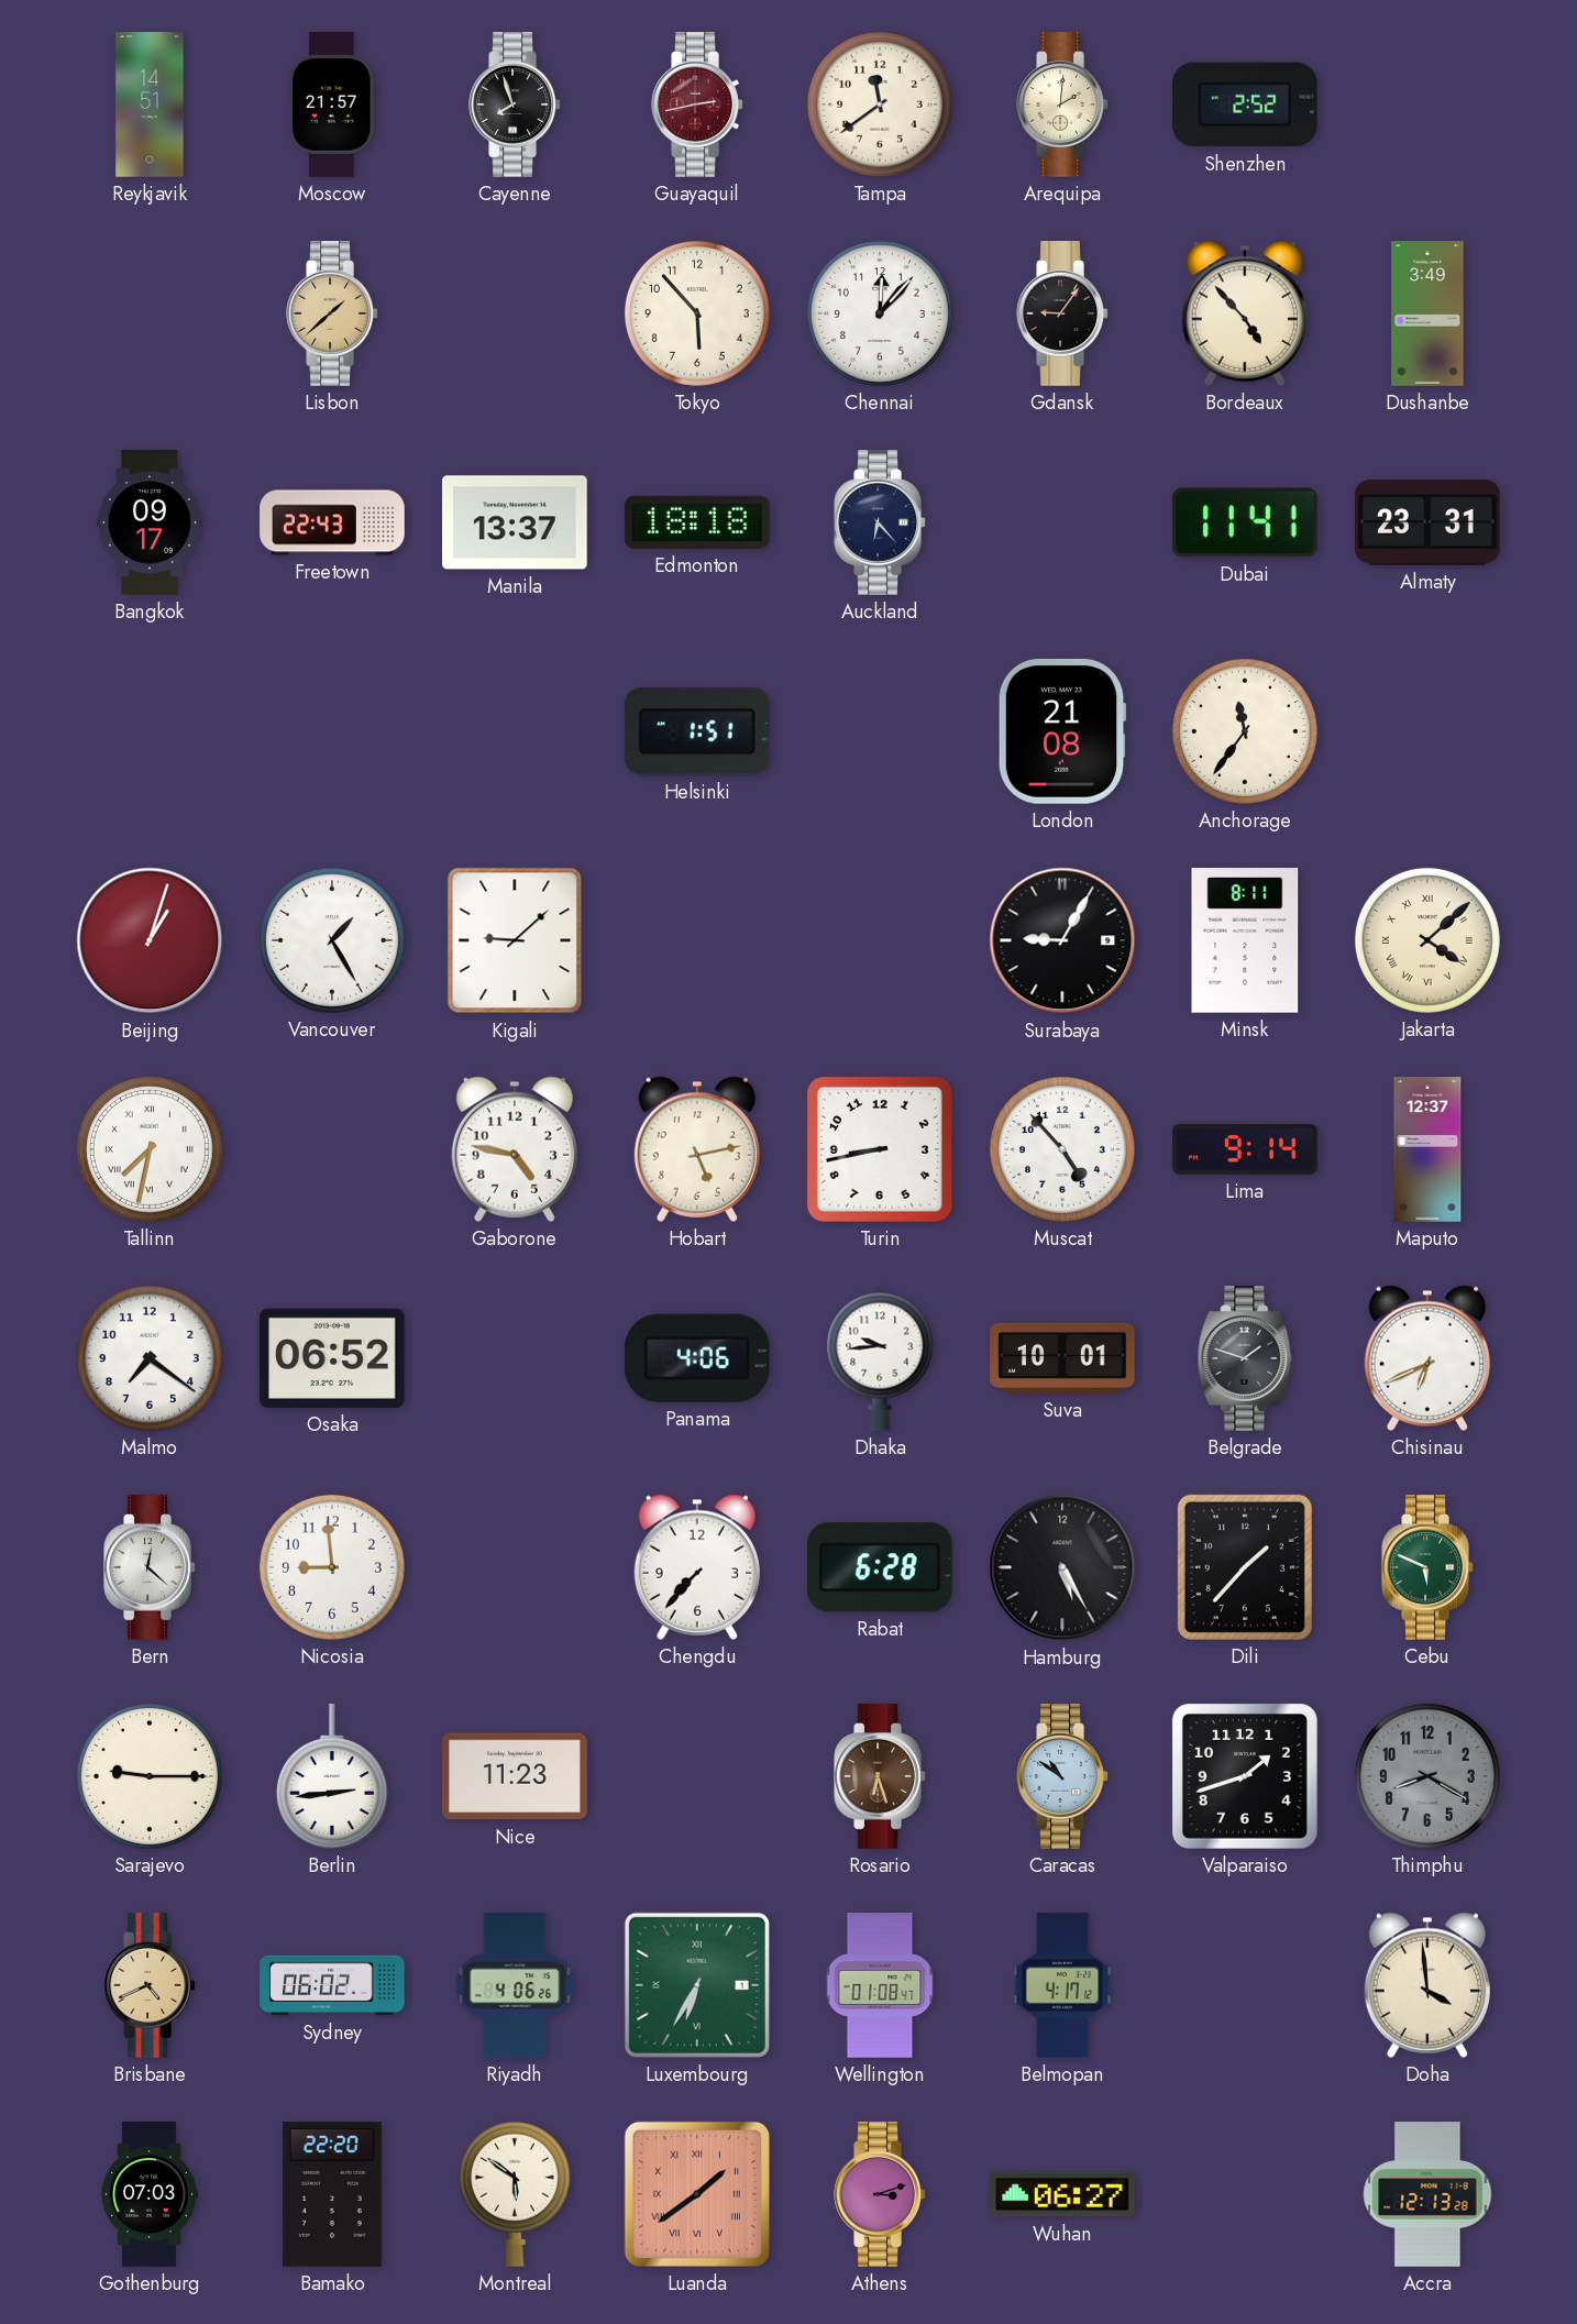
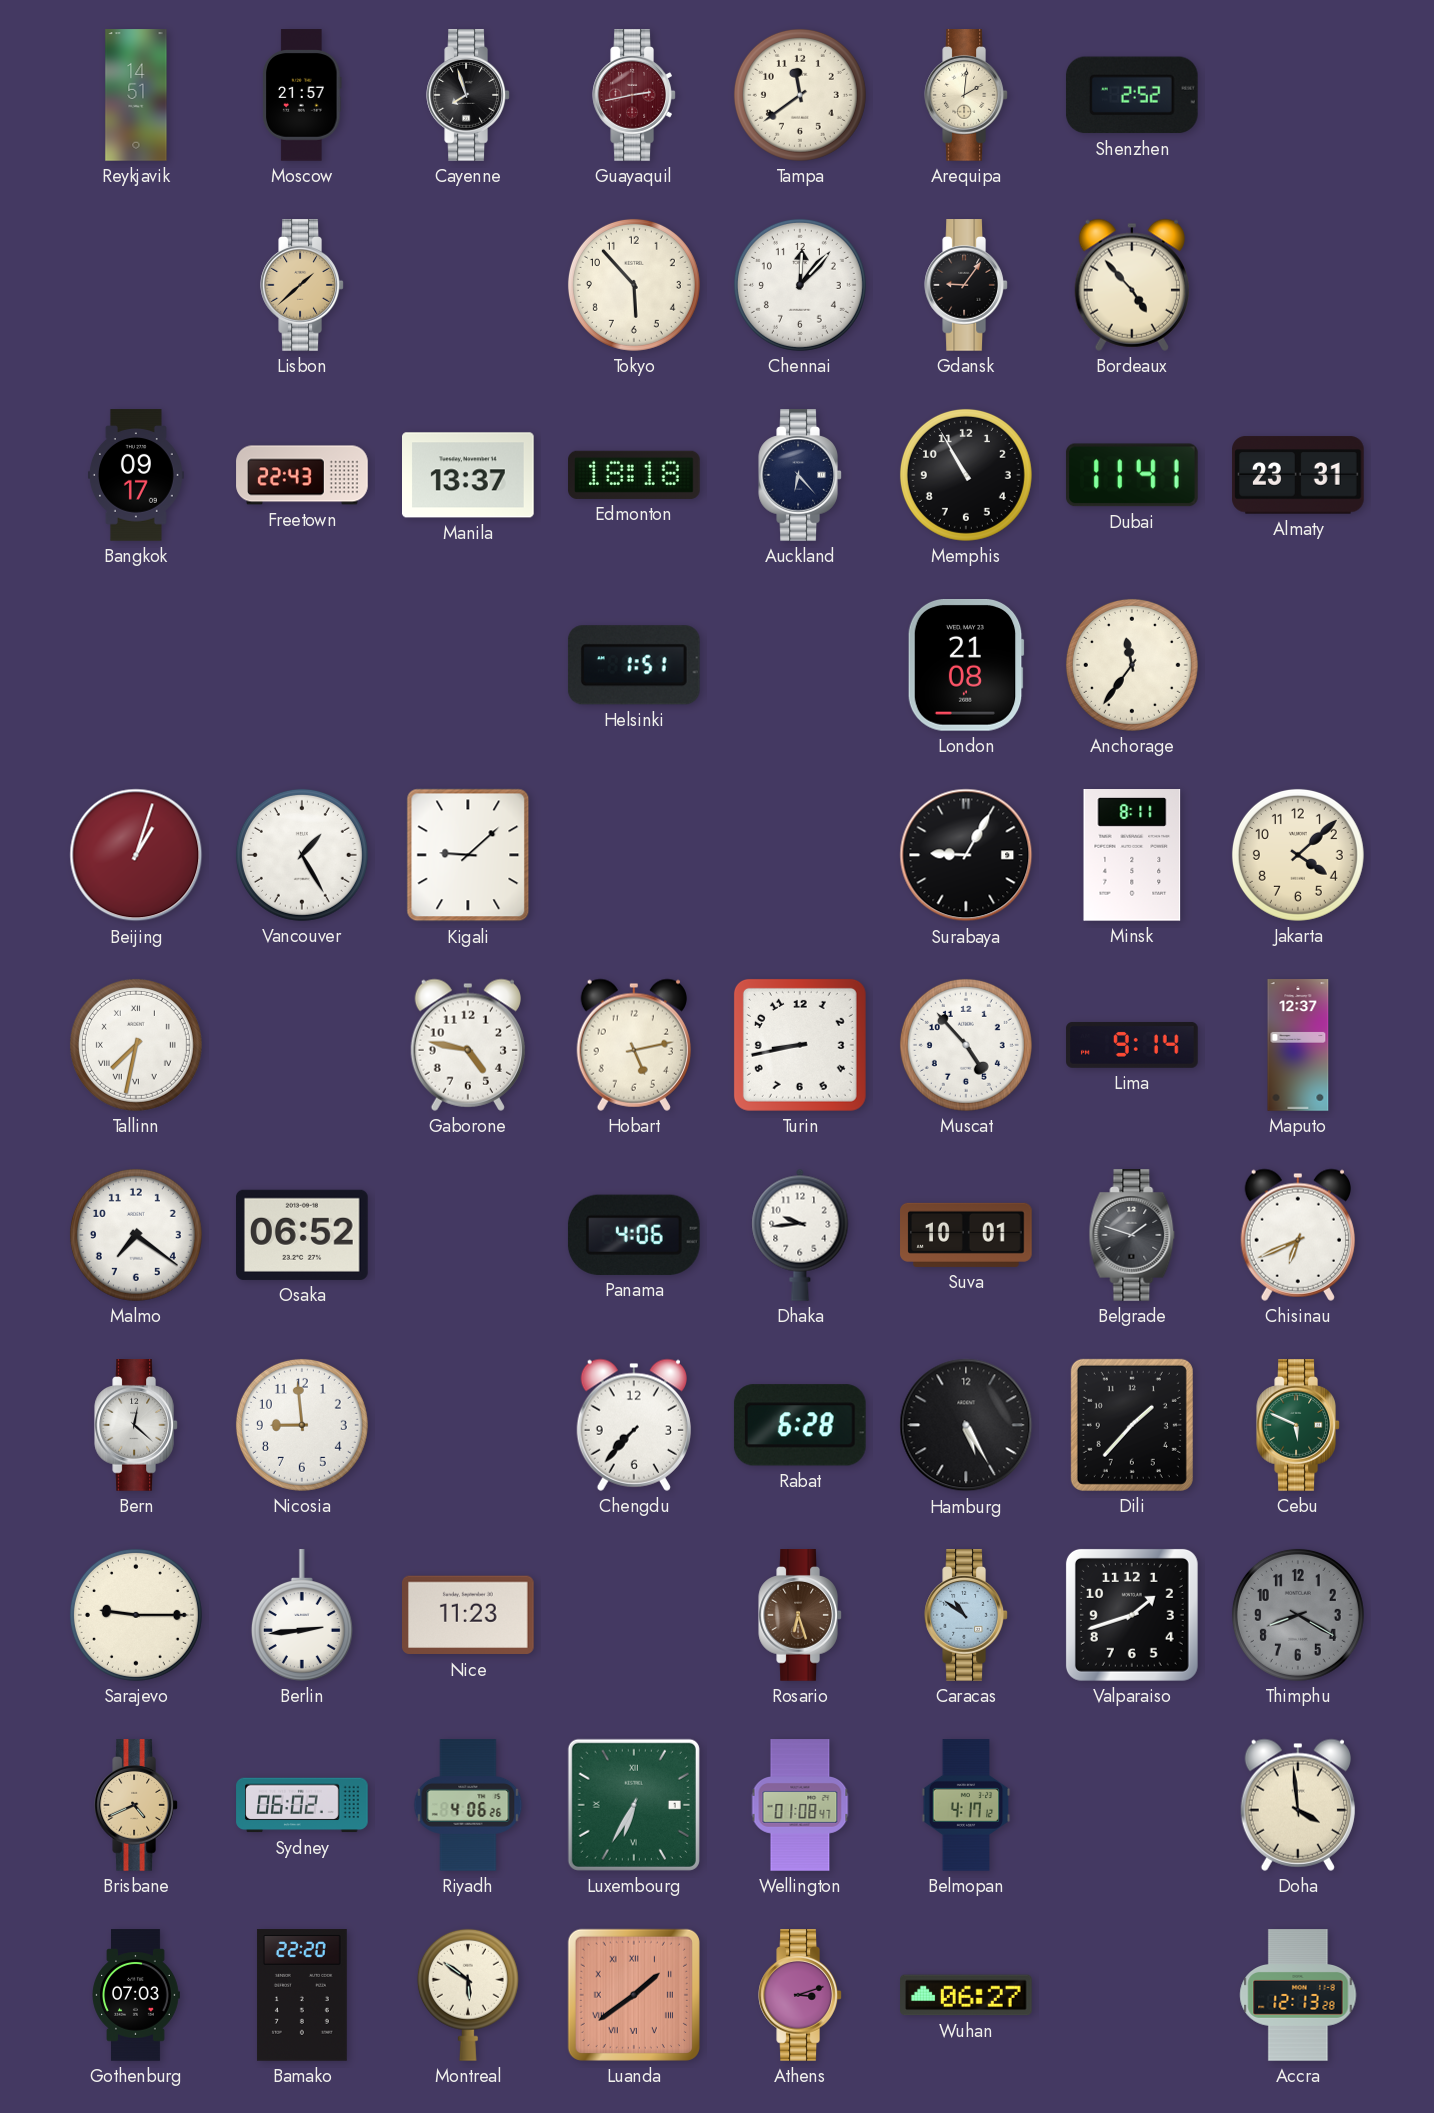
Dushanbe: 3:49 -> none (1427, 313)
Memphis: none -> 10:55 (966, 475)
Jakarta numerals: Roman -> Arabic (1298, 855)
